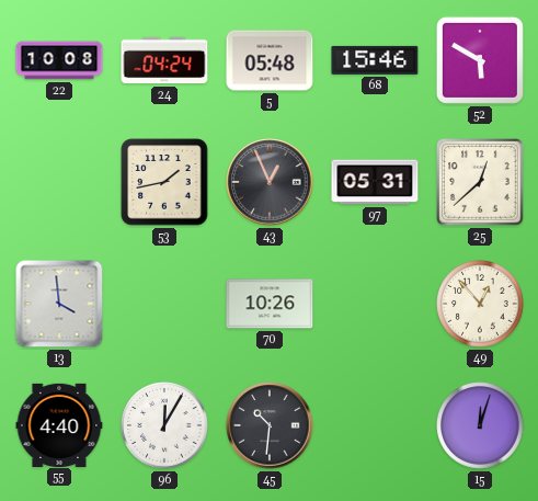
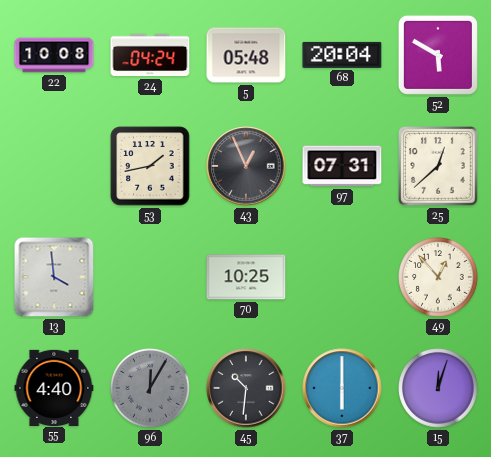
68: 15:46 -> 20:04 (342, 55)
97: 05:31 -> 07:31 (342, 166)
70: 10:26 -> 10:25 (246, 277)
96 dial: white -> grey (150, 388)
37: none -> 6:00 (342, 388)
